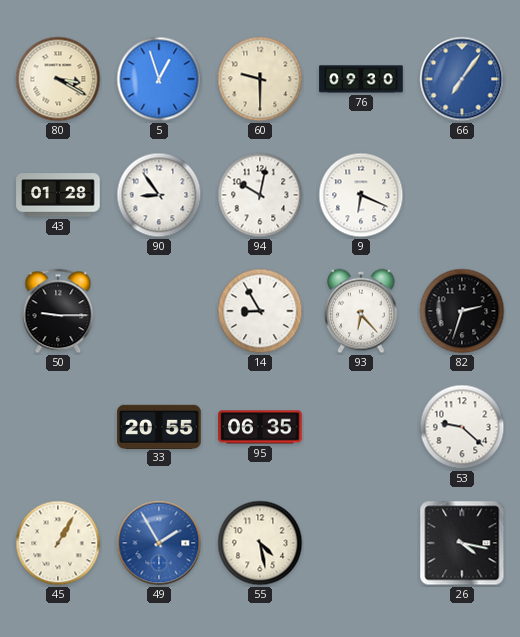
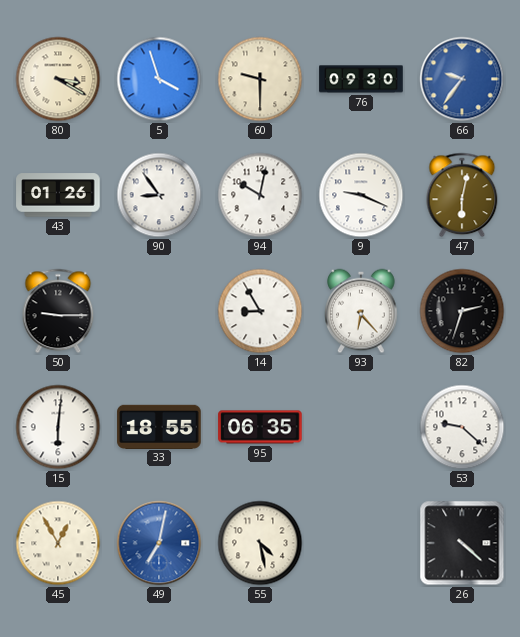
5: 12:57 -> 3:57 (159, 79)
66: 7:06 -> 9:36 (462, 79)
43: 01:28 -> 01:26 (58, 195)
9: 6:19 -> 9:19 (361, 195)
47: none -> 6:02 (462, 195)
15: none -> 6:01 (58, 427)
33: 20:55 -> 18:55 (159, 426)
45: 1:05 -> 12:55 (58, 543)
49: 1:55 -> 7:02 (159, 543)
26: 4:17 -> 4:22 (462, 543)
